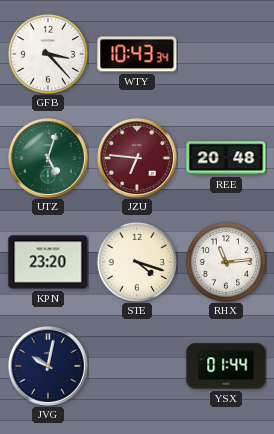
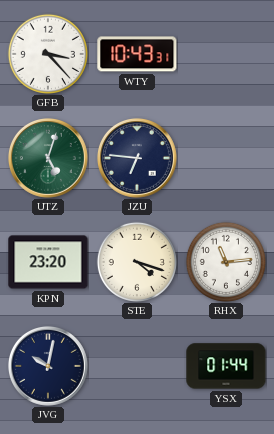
WTY: 10:43:34 -> 10:43:31 (137, 54)
JZU dial: burgundy -> navy (137, 158)
REE: 20:48 -> none (226, 158)
